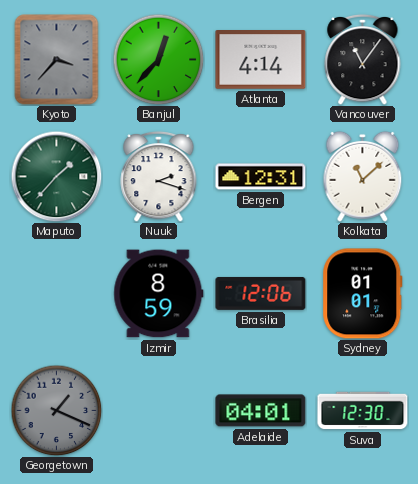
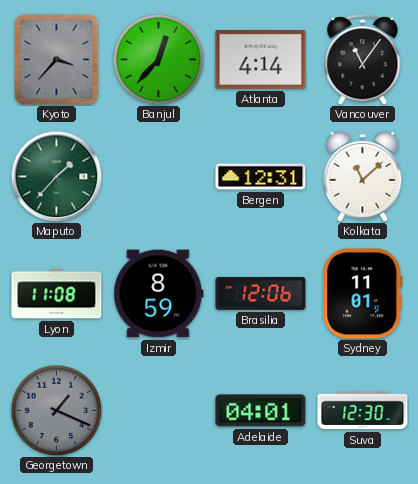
Nuuk: 2:18 -> none (159, 176)
Lyon: none -> 11:08 (57, 294)
Sydney: 01:01 -> 11:01 (363, 294)
